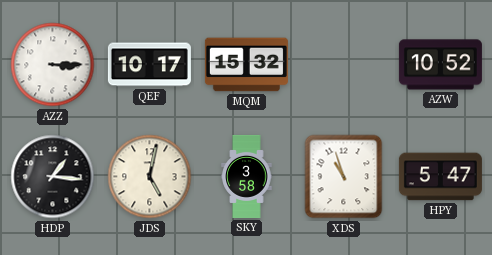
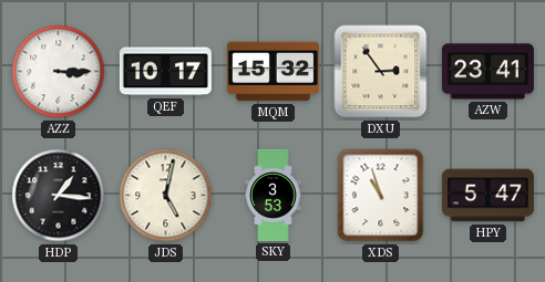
DXU: none -> 2:54 (381, 72)
AZW: 10:52 -> 23:41 (487, 72)
SKY: 3:58 -> 3:53 (274, 195)
